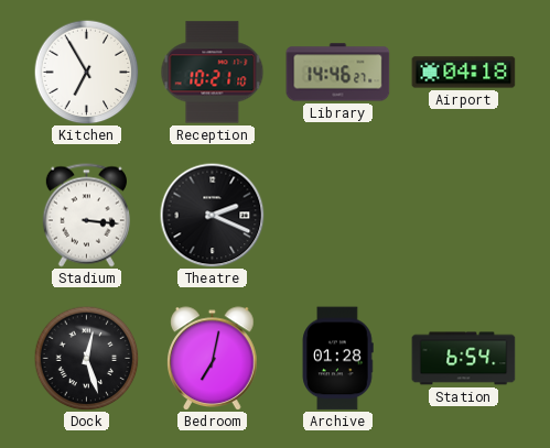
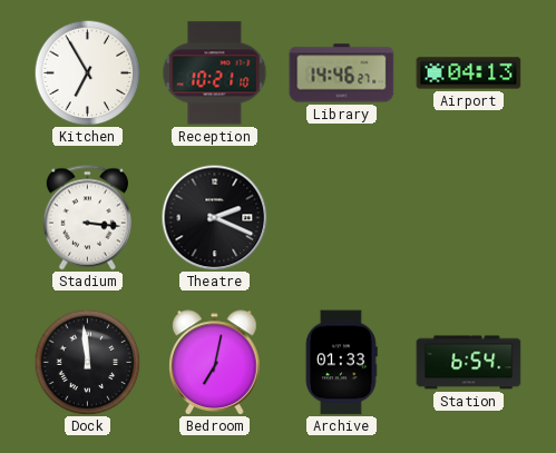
Airport: 04:18 -> 04:13 (469, 73)
Dock: 12:27 -> 11:59 (87, 362)
Archive: 01:28 -> 01:33 (341, 363)
